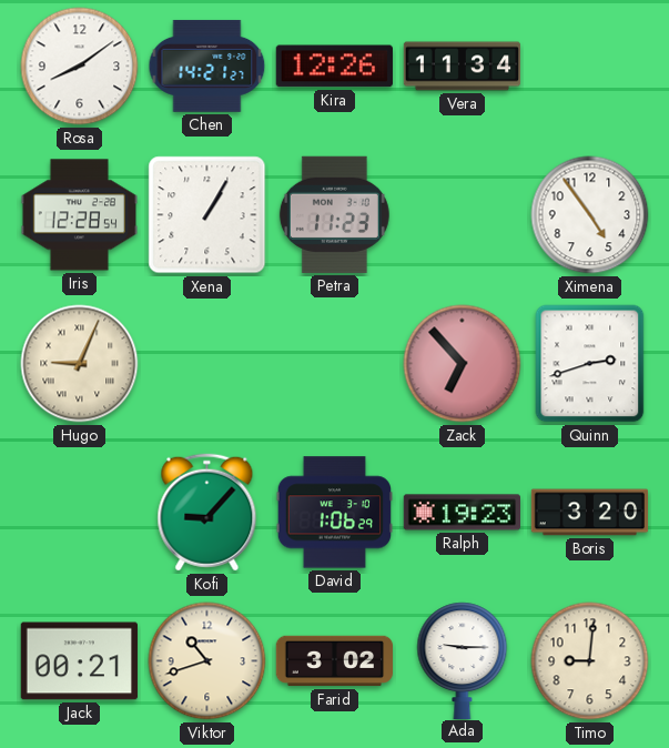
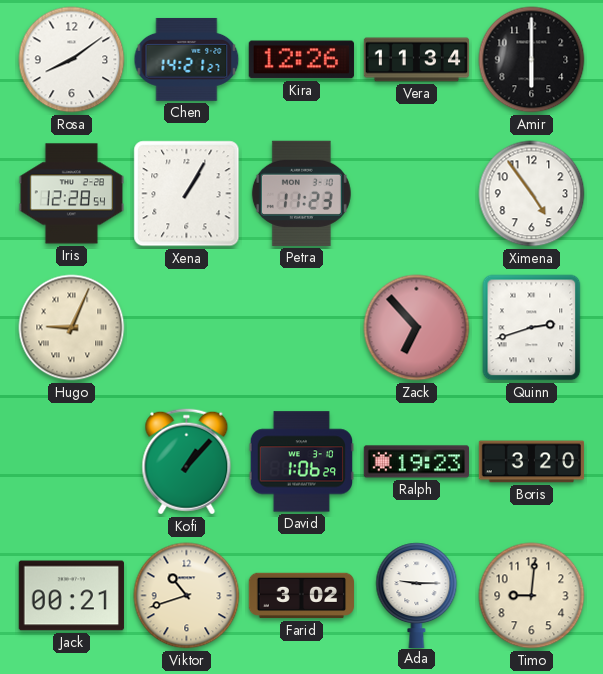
Amir: none -> 6:00 (532, 60)
Kofi: 9:07 -> 1:07 (187, 462)
